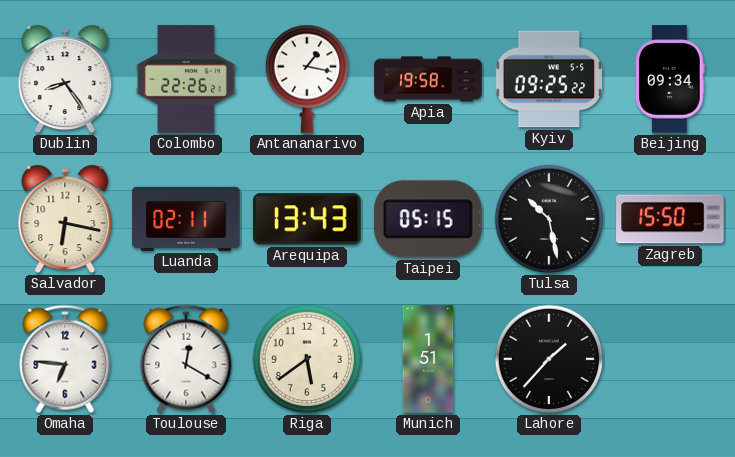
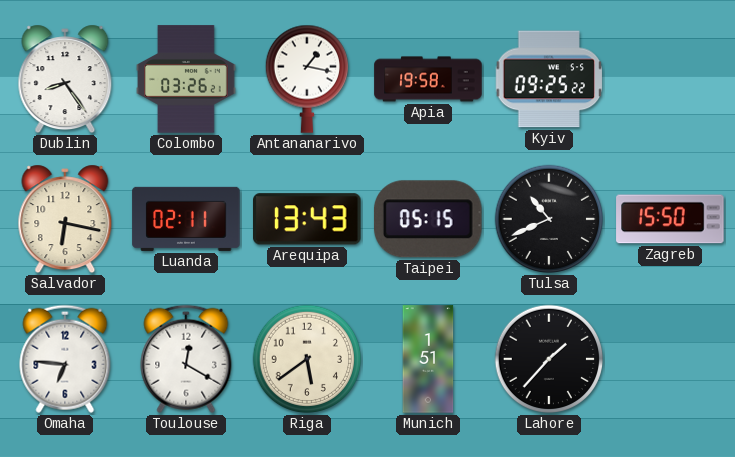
Colombo: 22:26 -> 03:26 (186, 79)
Beijing: 09:34 -> none (670, 79)
Tulsa: 10:28 -> 10:41 (549, 219)
